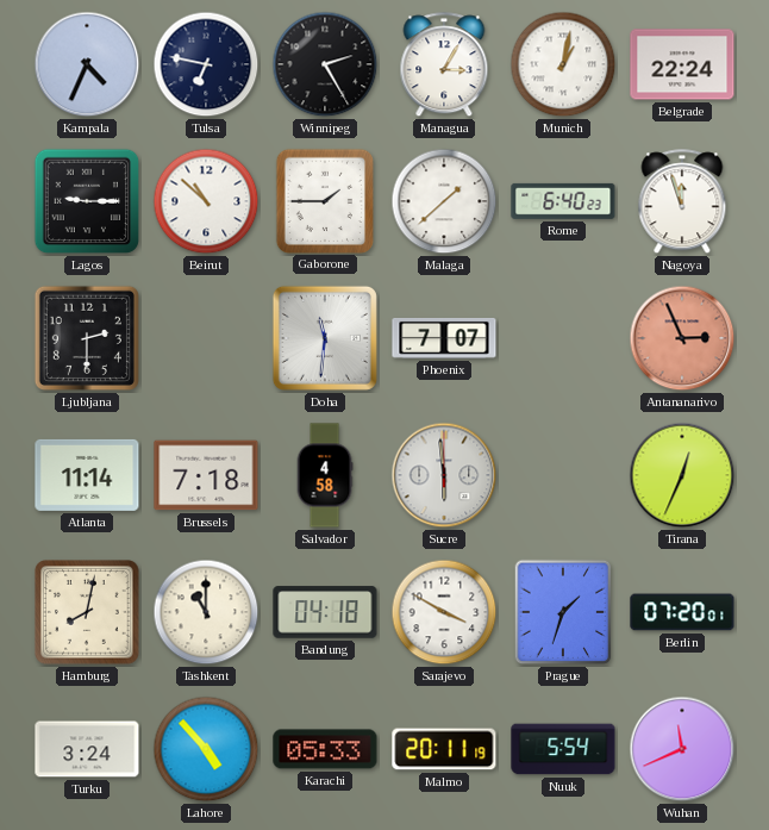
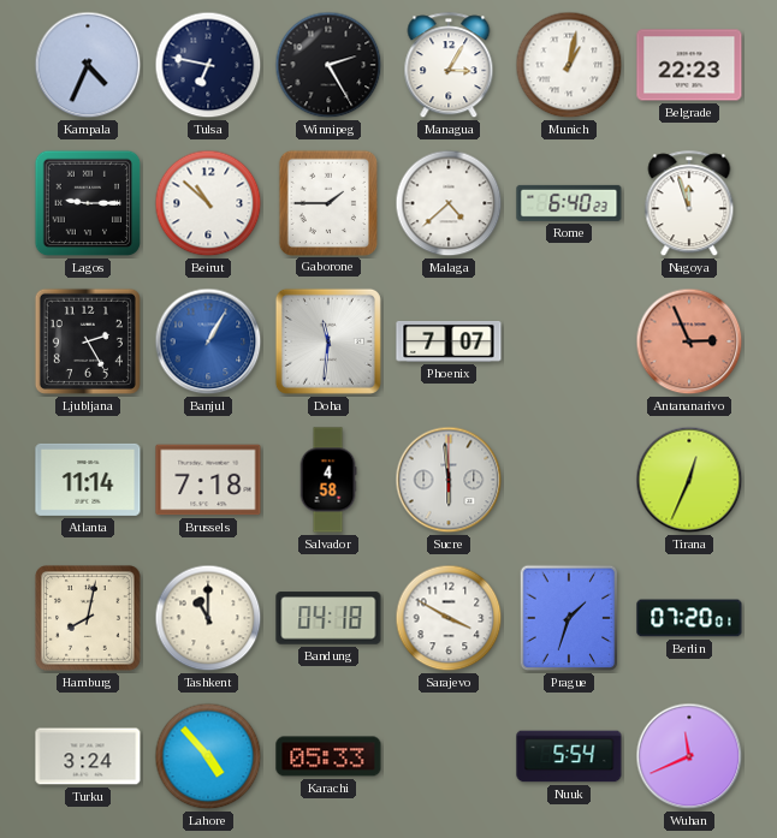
Belgrade: 22:24 -> 22:23 (689, 65)
Malaga: 1:38 -> 4:38 (449, 203)
Ljubljana: 2:30 -> 2:25 (88, 341)
Banjul: none -> 1:05 (208, 341)
Malmo: 20:11 -> none (444, 749)
